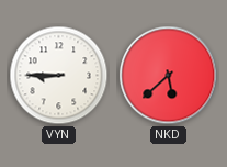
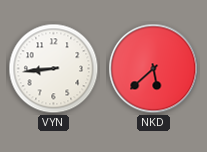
VYN: 8:45 -> 8:44 (54, 69)
